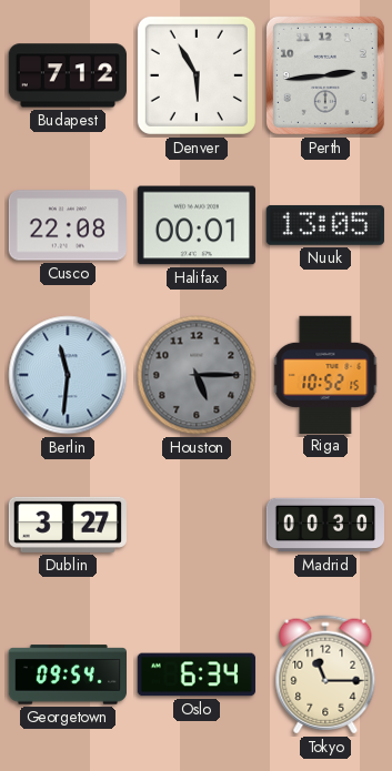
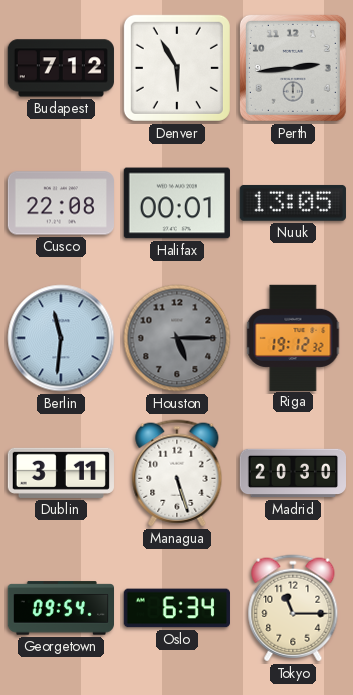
Riga: 10:52 -> 19:12 (293, 337)
Dublin: 3:27 -> 3:11 (61, 473)
Managua: none -> 5:27 (177, 473)
Madrid: 00:30 -> 20:30 (292, 473)
